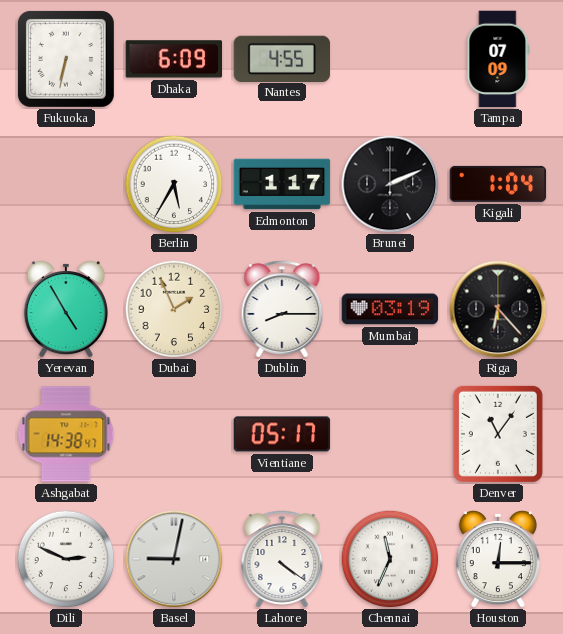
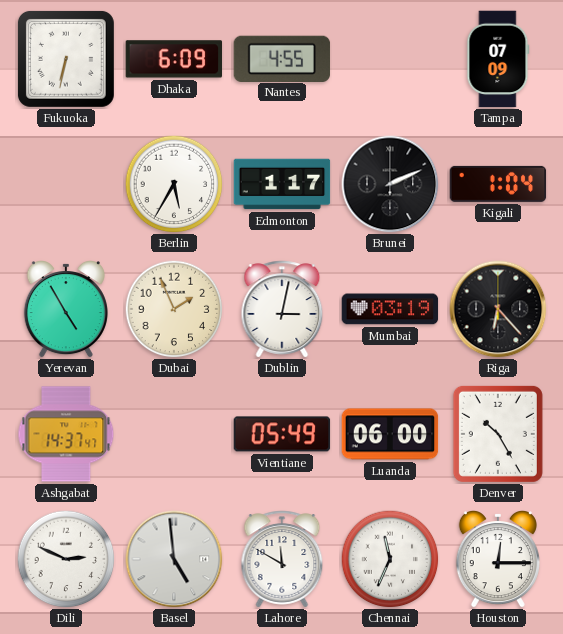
Dublin: 8:15 -> 3:02 (282, 309)
Ashgabat: 14:38 -> 14:37 (66, 434)
Vientiane: 05:17 -> 05:49 (282, 434)
Luanda: none -> 06:00 (390, 434)
Denver: 11:06 -> 10:25 (498, 434)
Basel: 9:02 -> 4:59 (174, 559)
Lahore: 4:21 -> 11:50 (282, 559)
